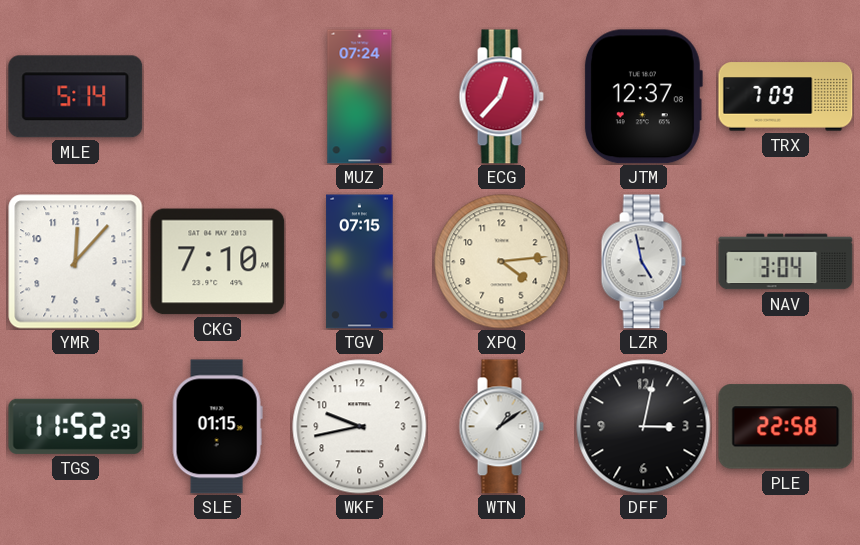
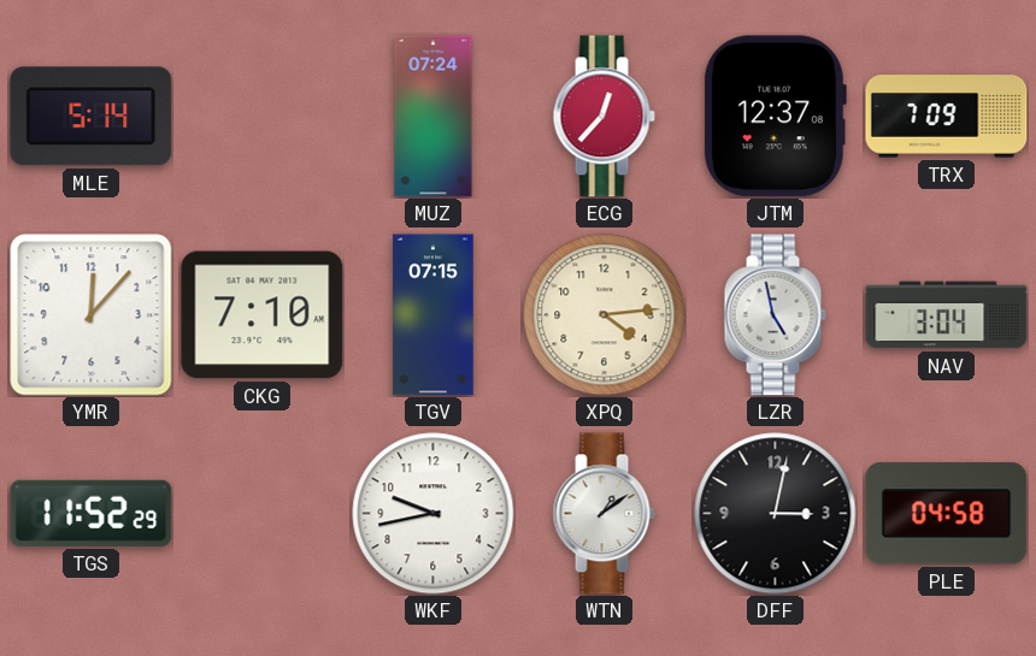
SLE: 01:15 -> none (217, 427)
PLE: 22:58 -> 04:58 (947, 514)
